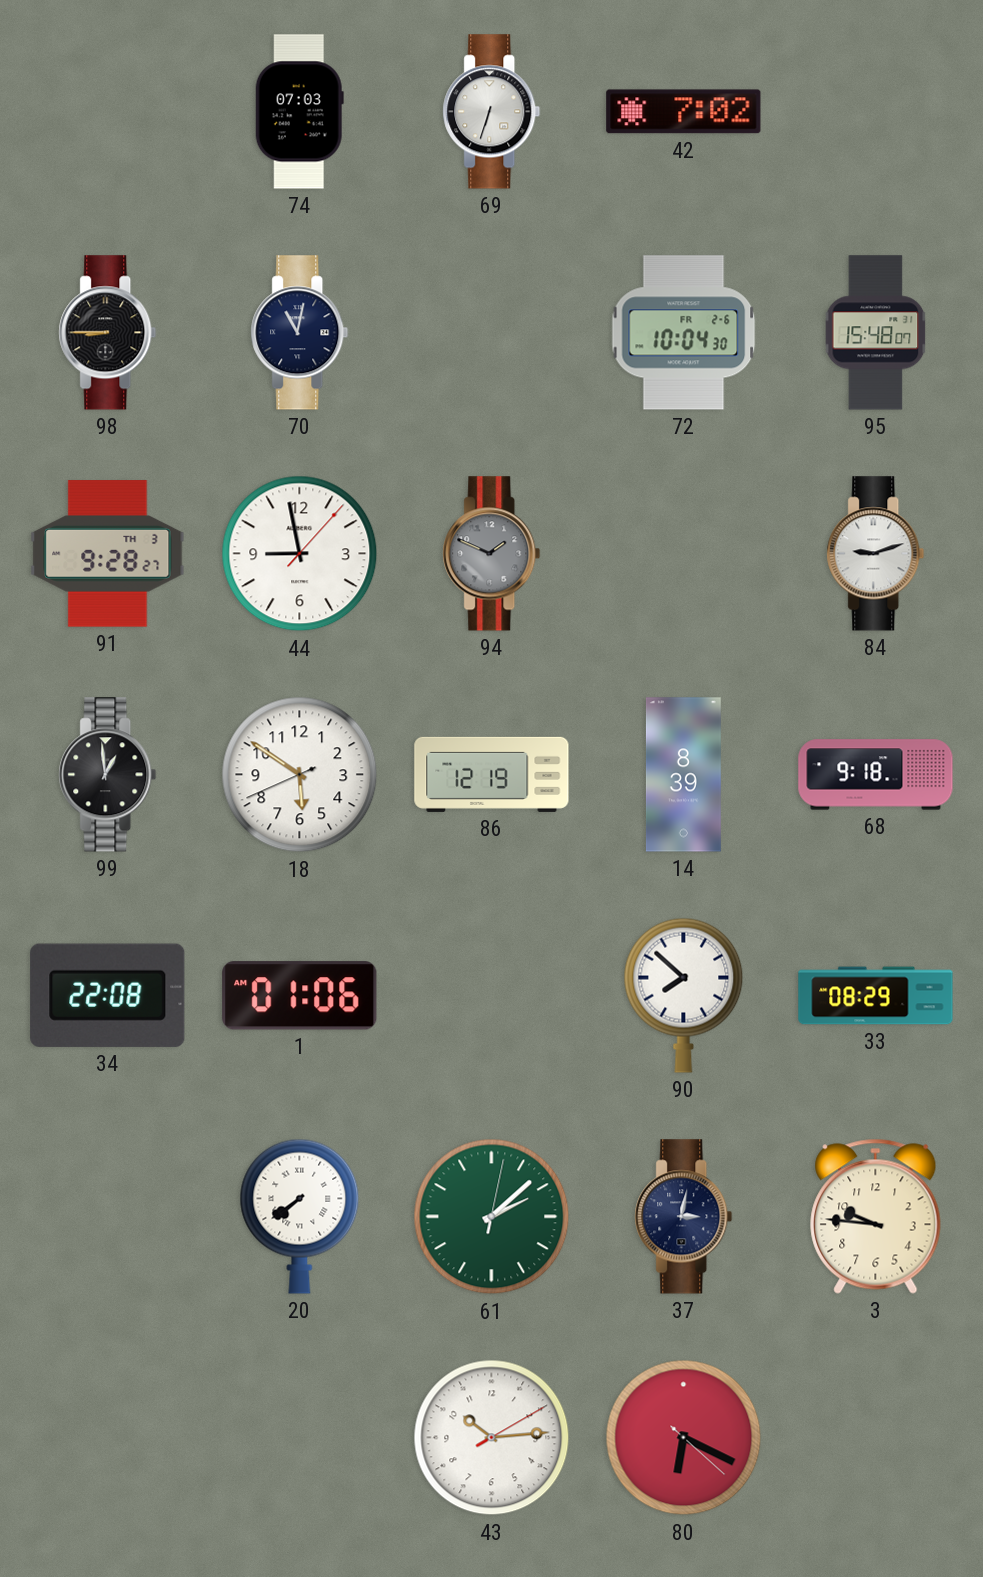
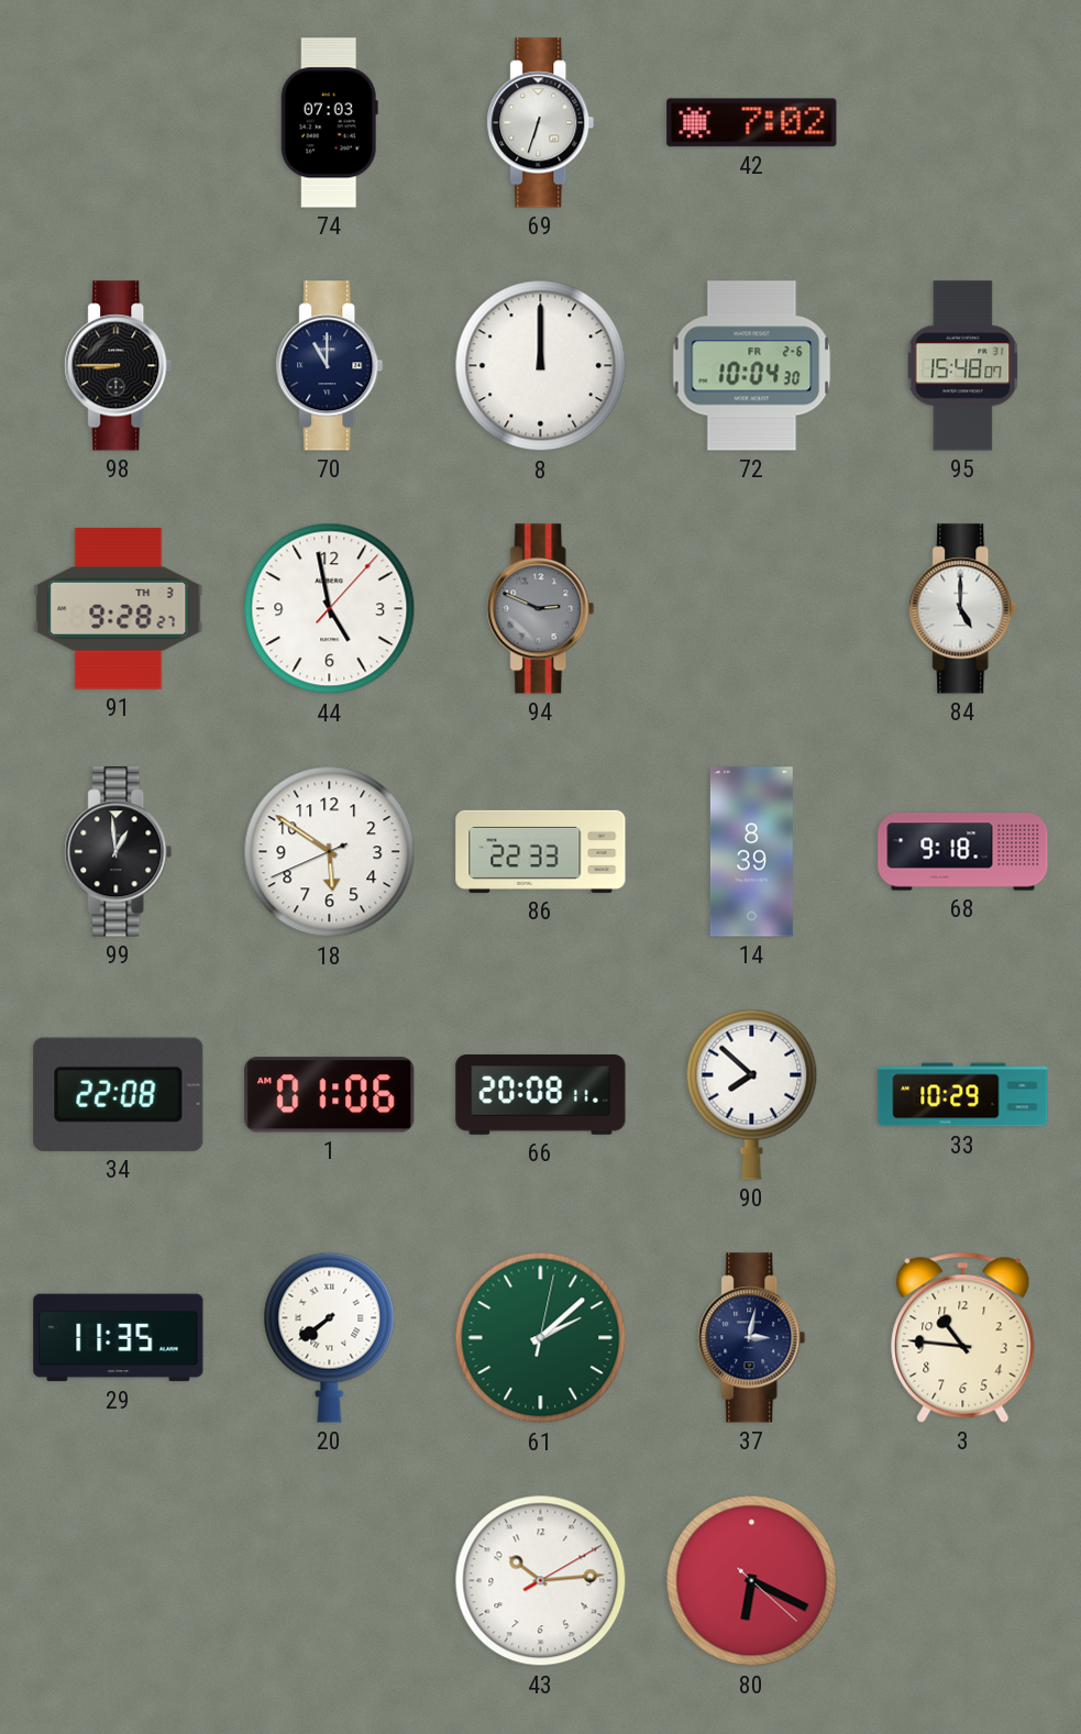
70: 11:02 -> 11:00 (330, 366)
8: none -> 12:00 (541, 366)
44: 8:58 -> 4:58 (330, 609)
94: 1:49 -> 2:49 (541, 609)
84: 9:12 -> 5:00 (963, 609)
86: 12:19 -> 22:33 (541, 851)
66: none -> 20:08 (541, 1095)
33: 08:29 -> 10:29 (963, 1095)
29: none -> 11:35 (119, 1338)
3: 9:46 -> 10:46 (963, 1337)
